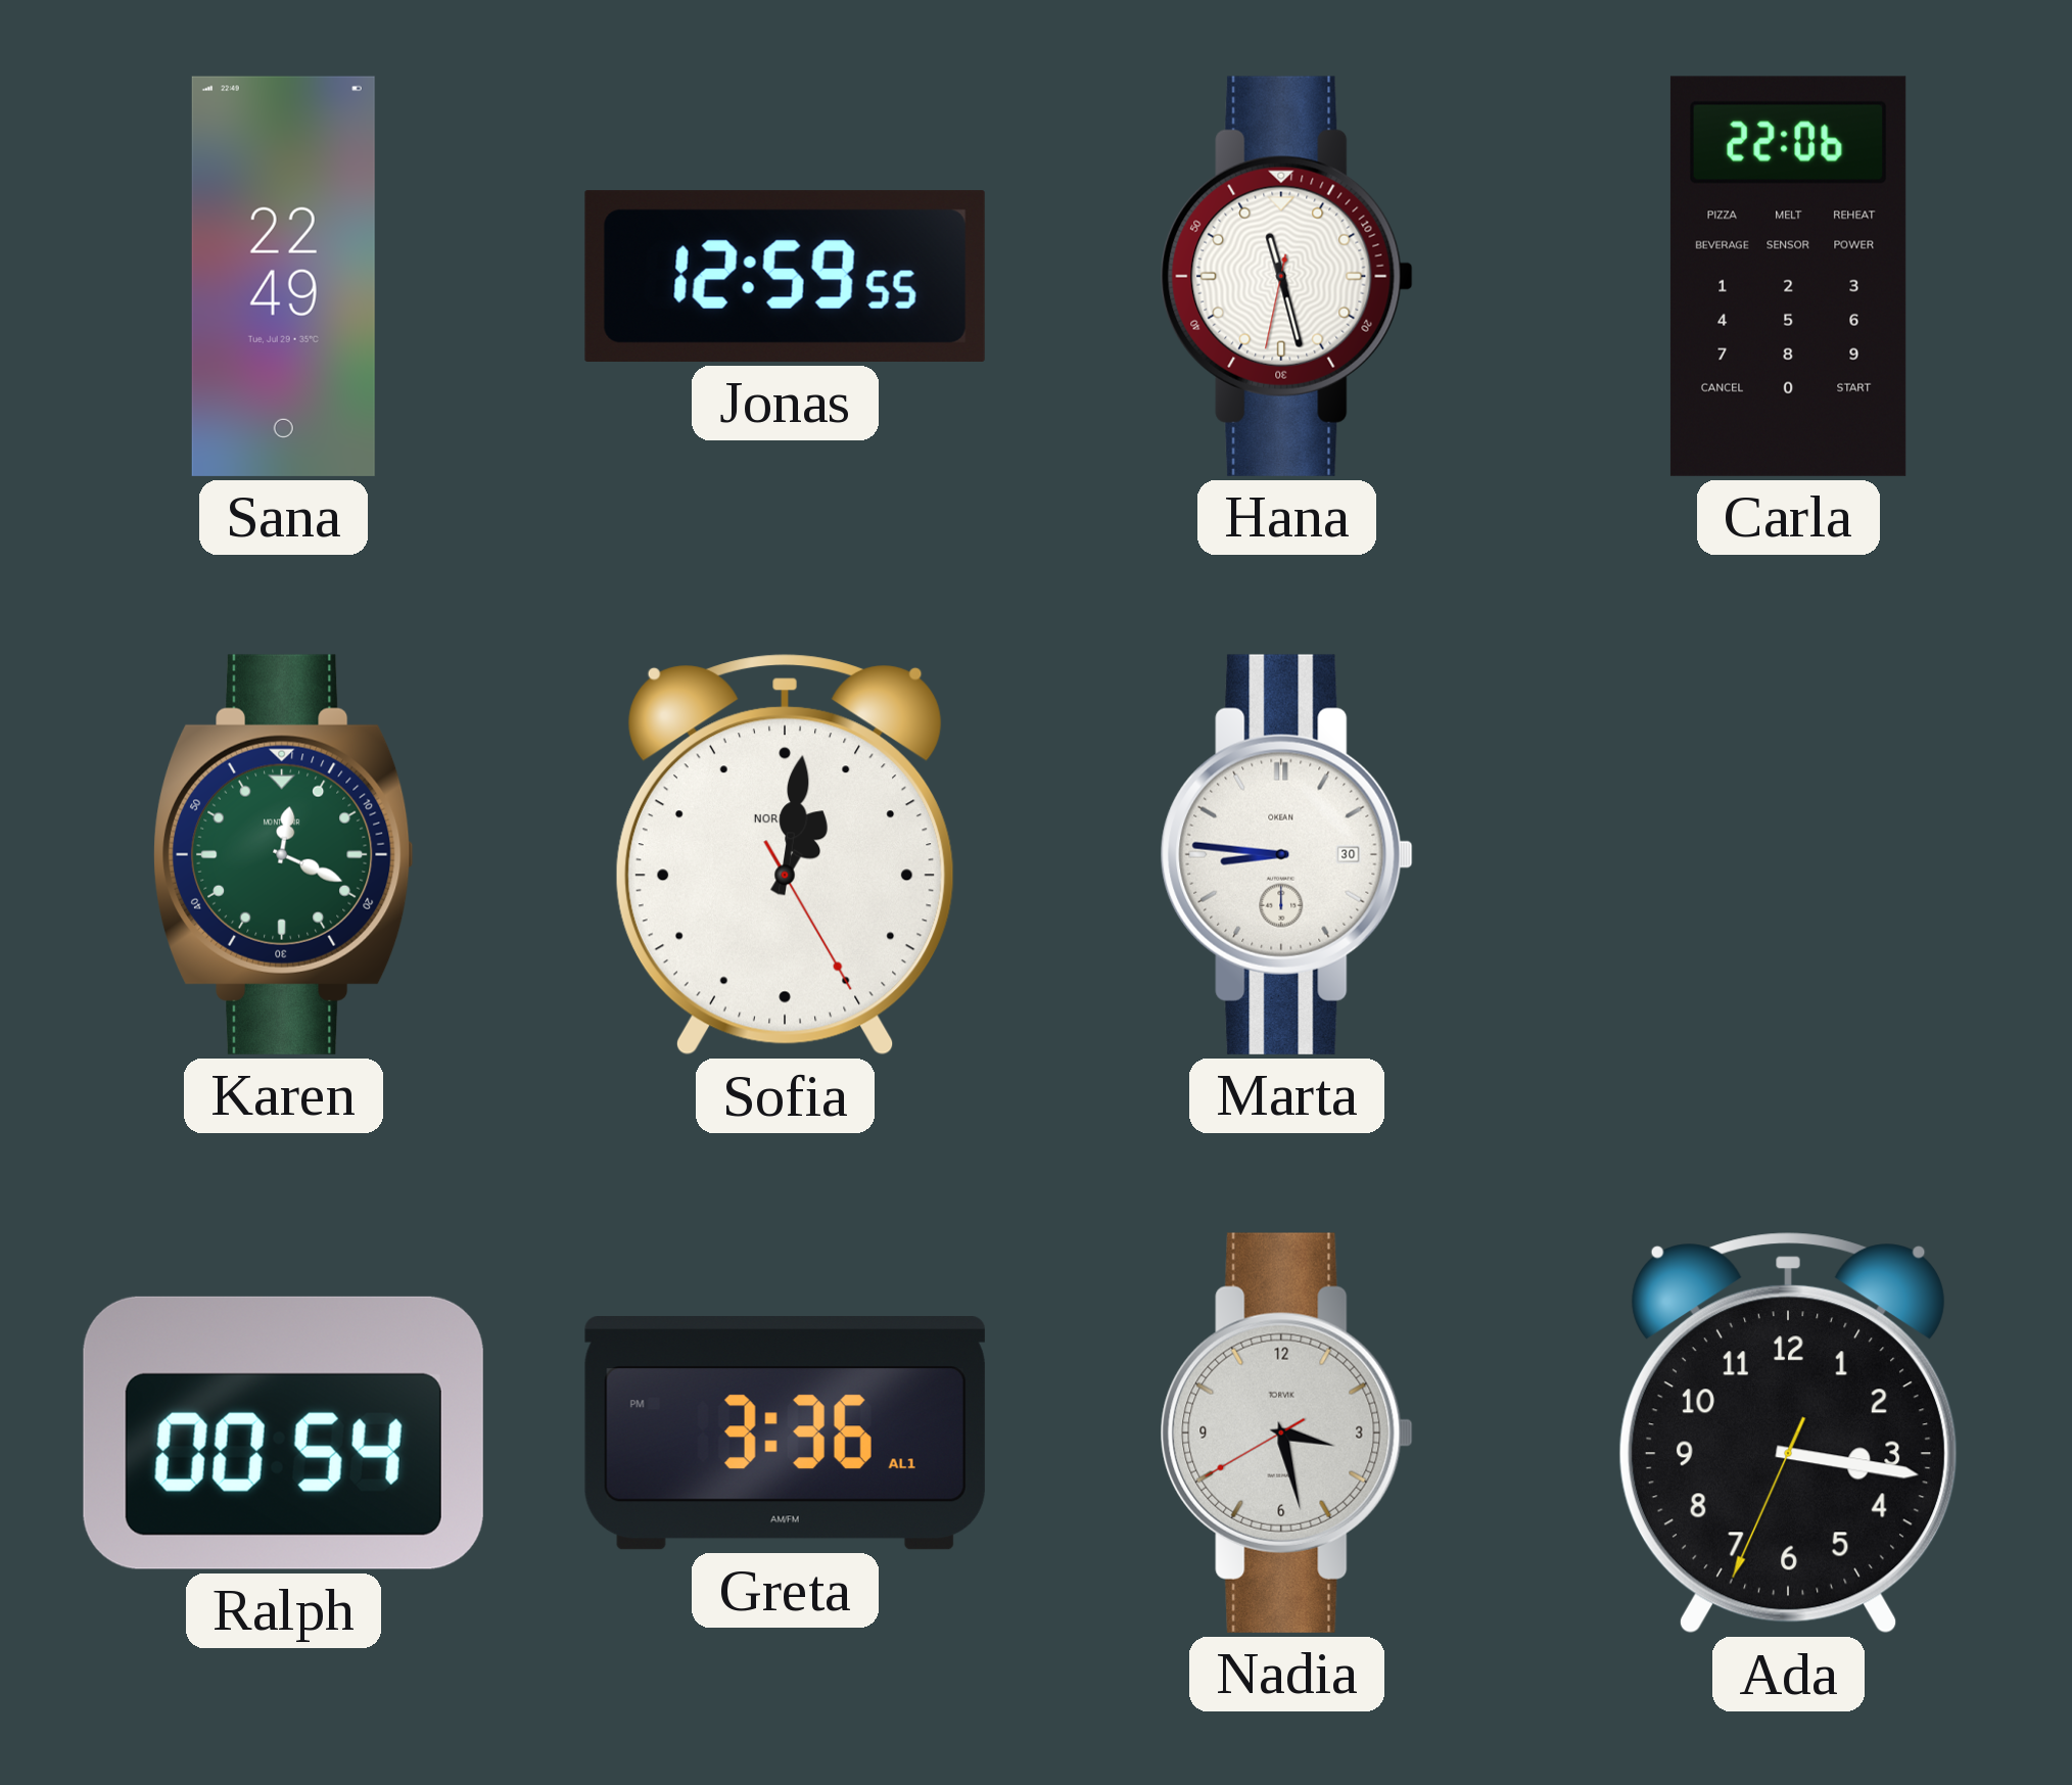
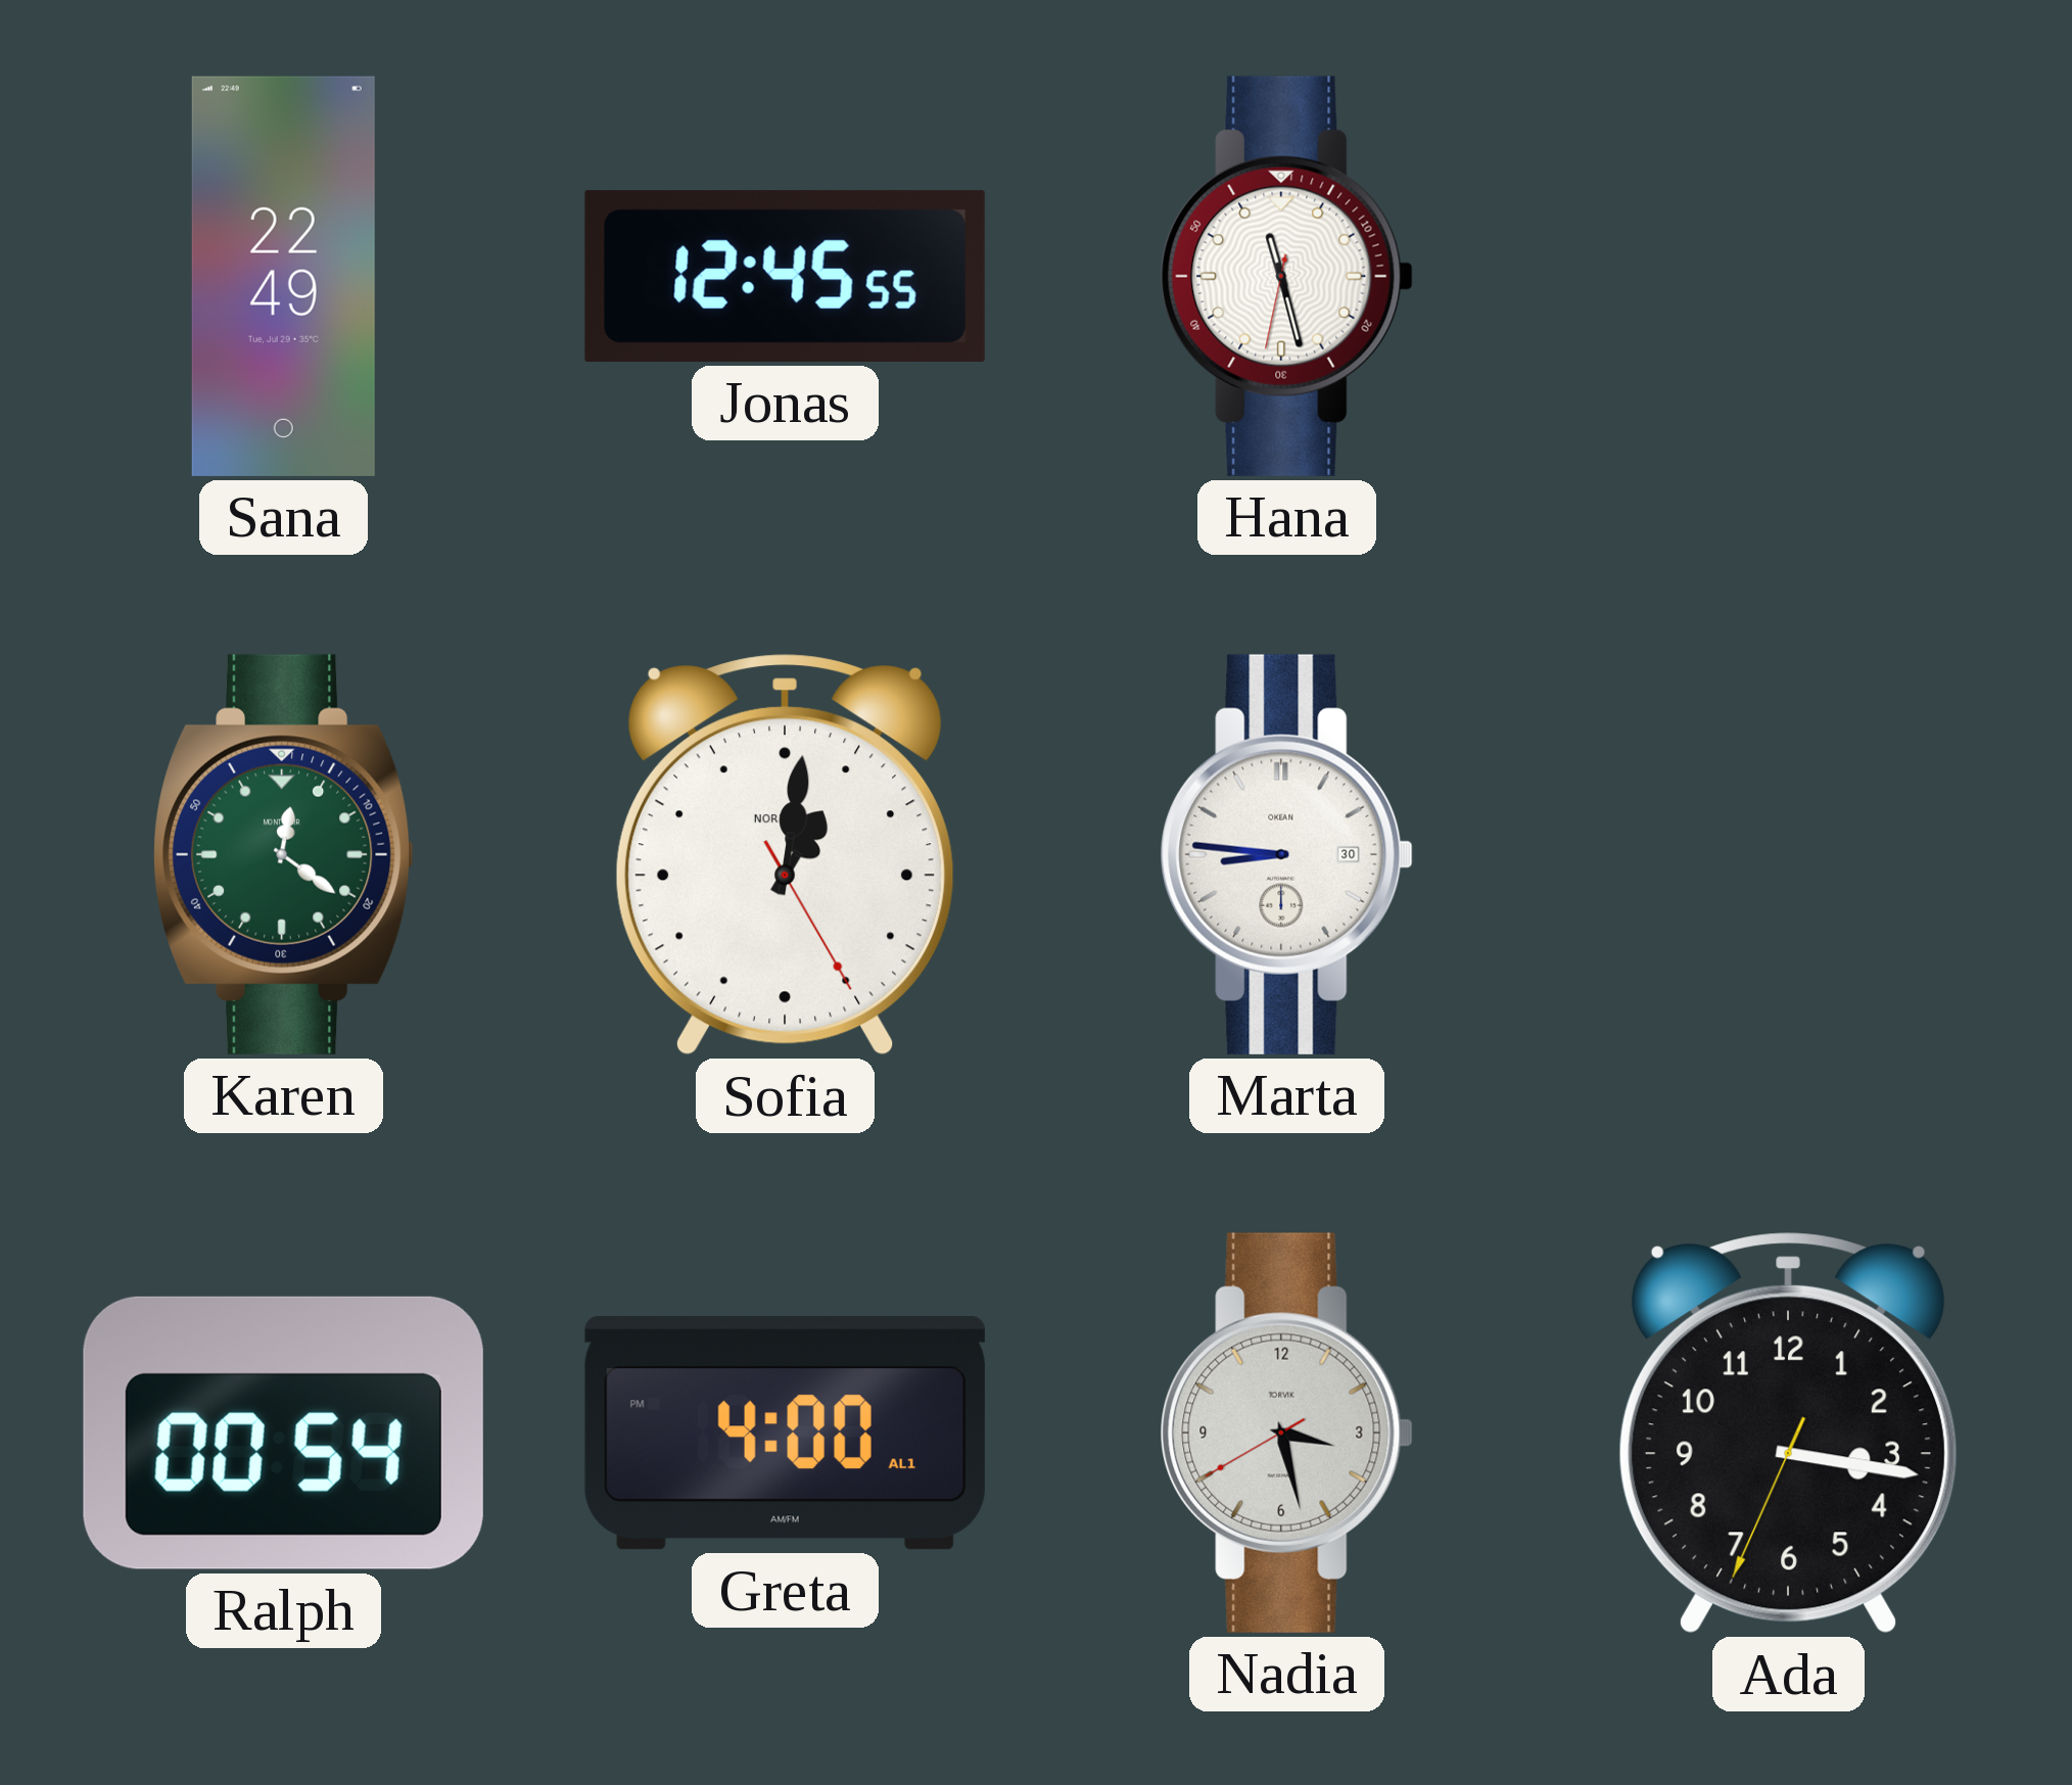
Jonas: 12:59 -> 12:45 (785, 276)
Carla: 22:06 -> none (1788, 276)
Karen: 12:19 -> 12:21 (283, 854)
Greta: 3:36 -> 4:00 (785, 1434)
